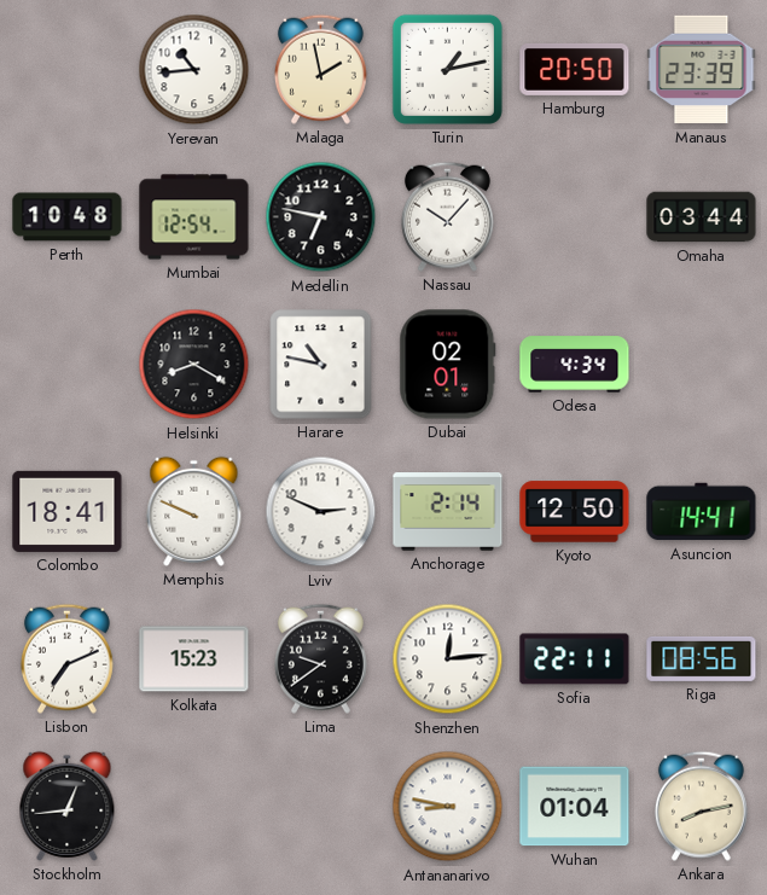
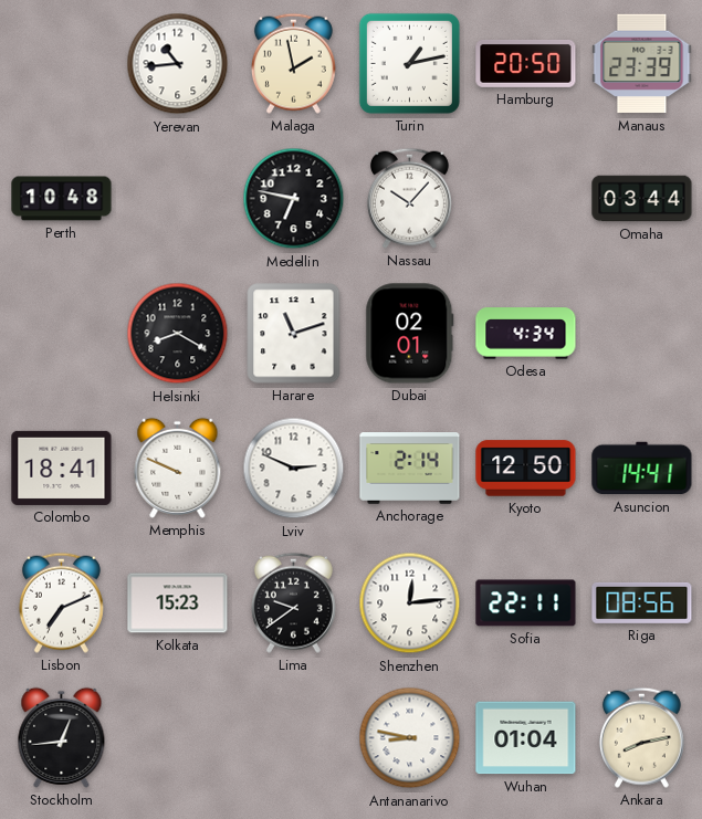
Mumbai: 12:54 -> none (194, 217)
Harare: 10:47 -> 11:12 (294, 334)
